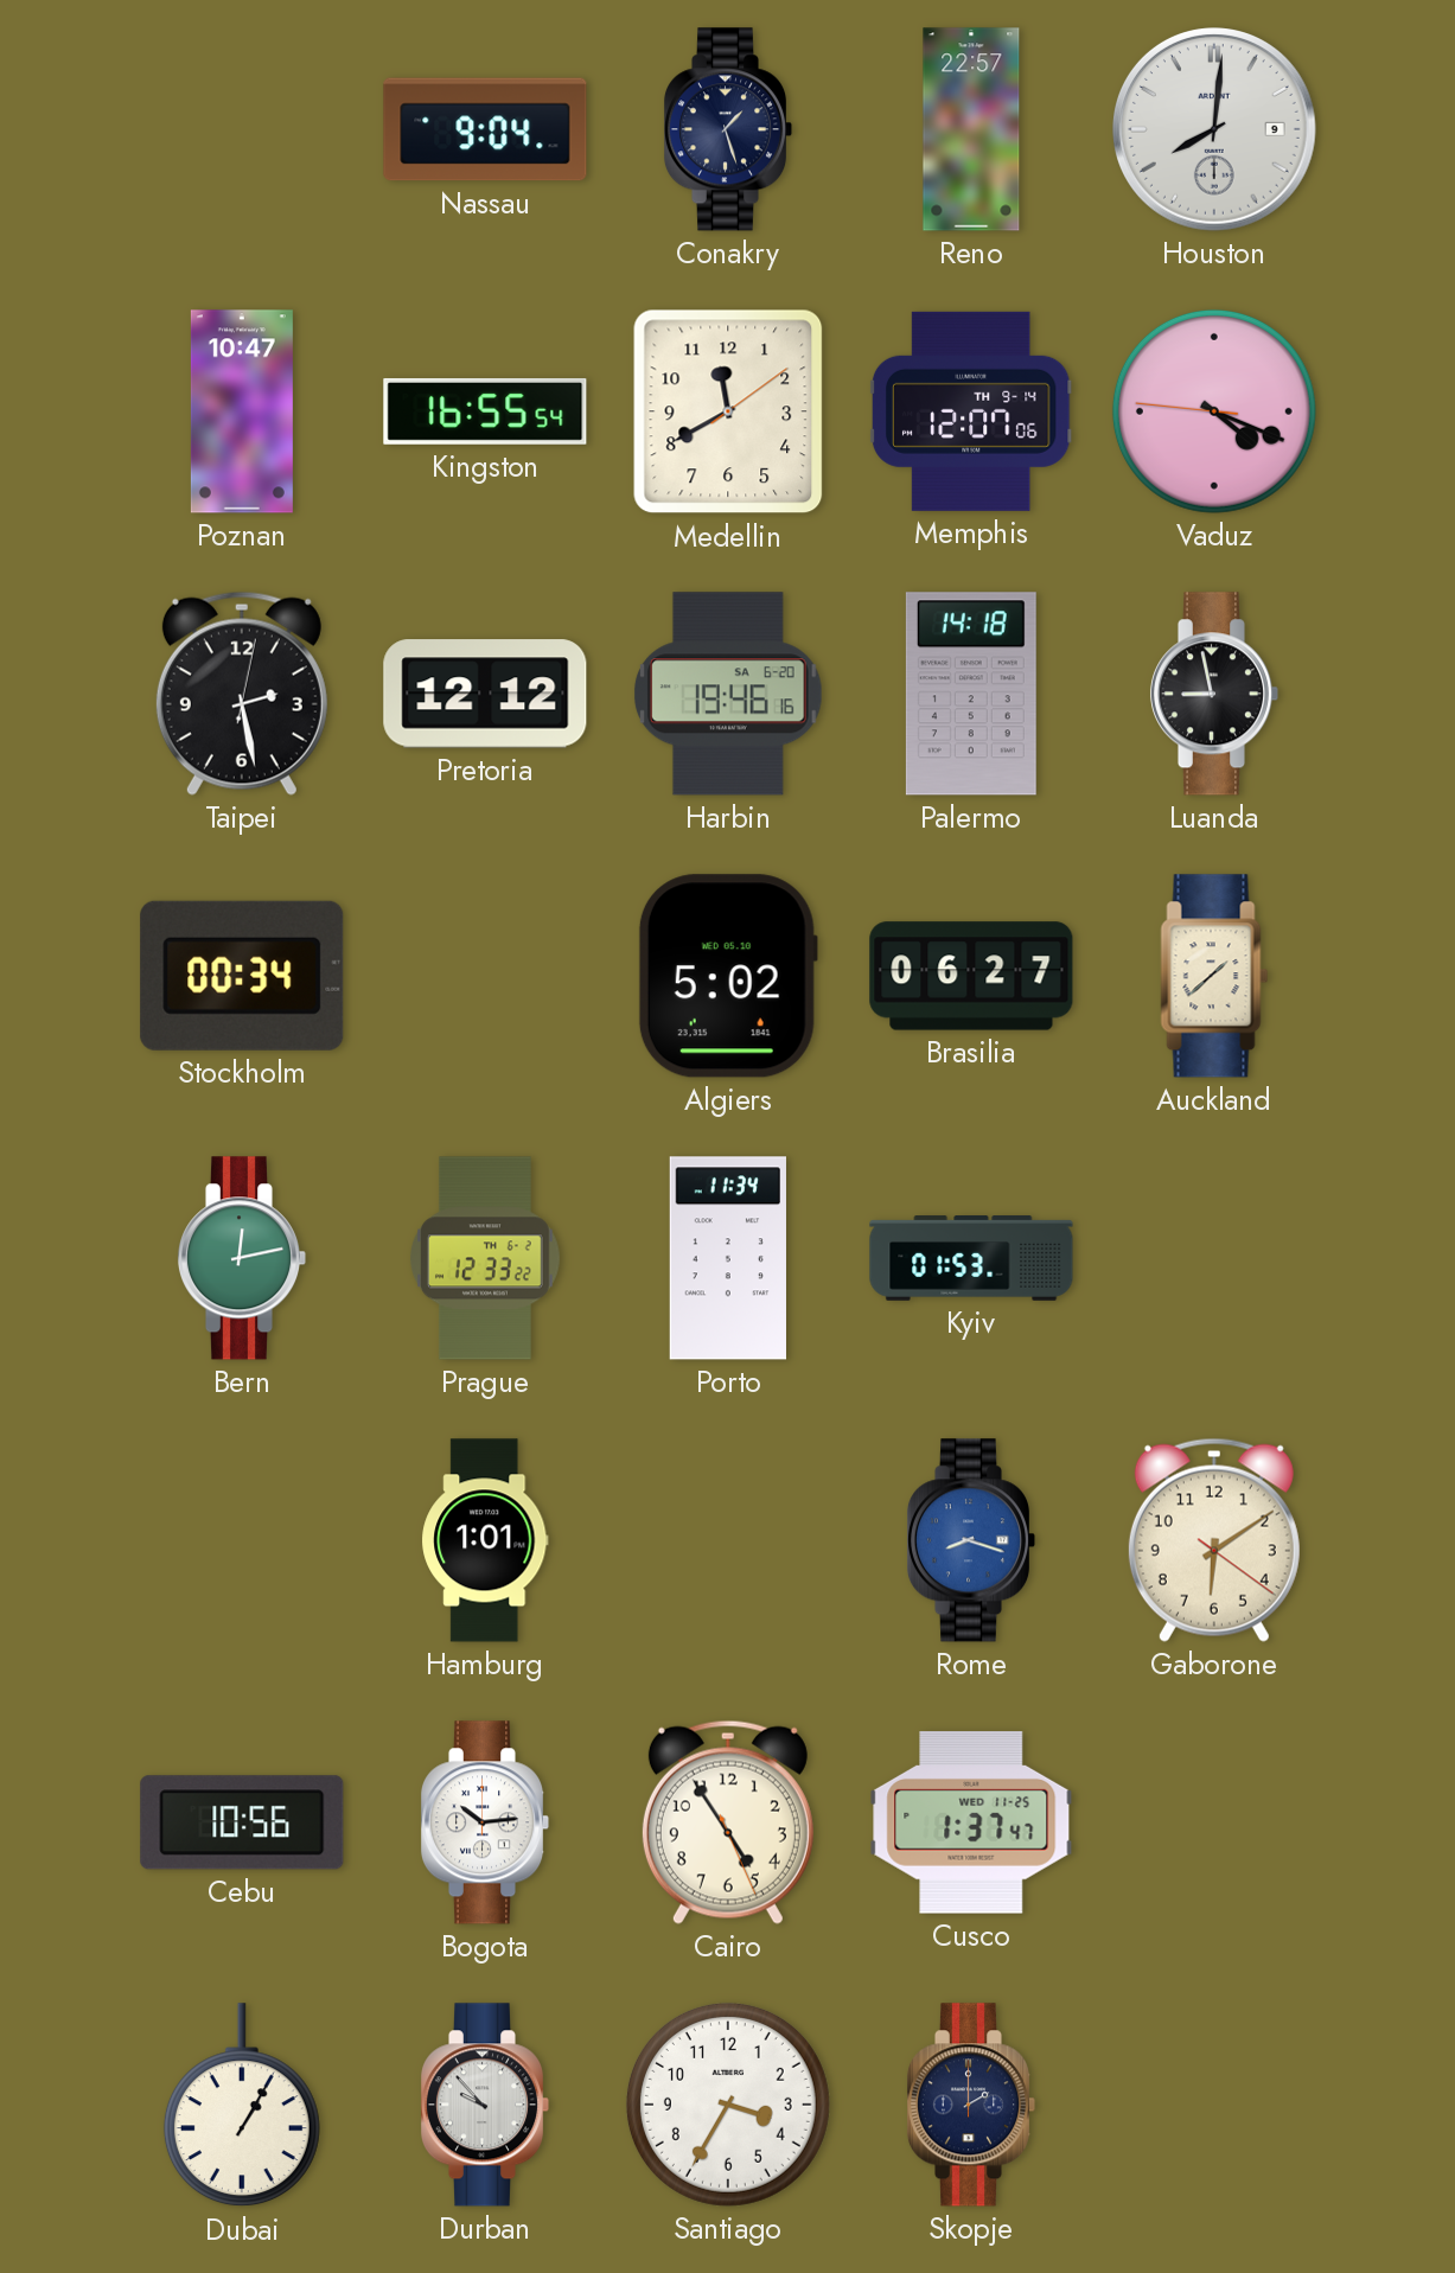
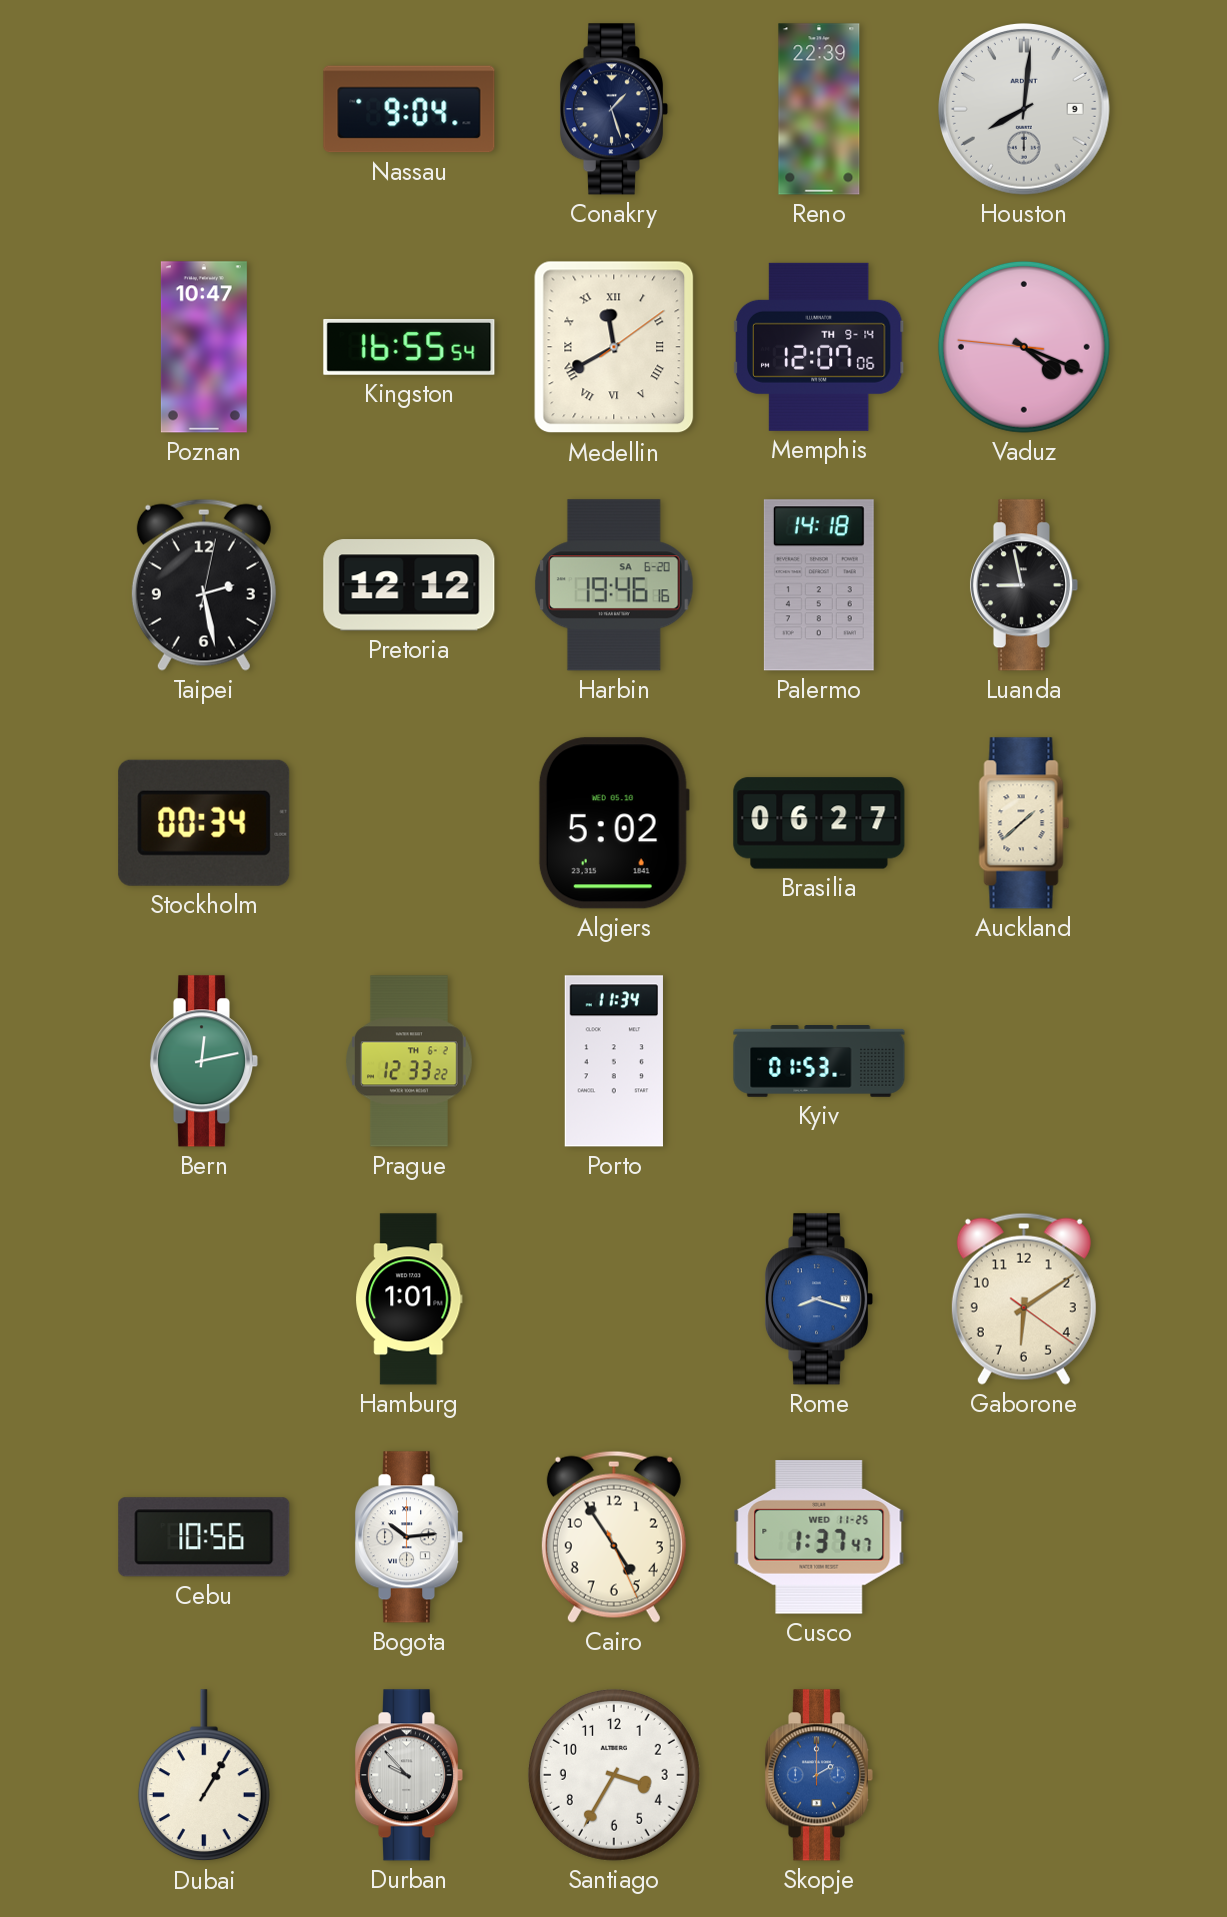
Reno: 22:57 -> 22:39 (819, 109)
Medellin numerals: Arabic -> Roman (614, 347)
Skopje dial: navy -> blue (819, 1775)
